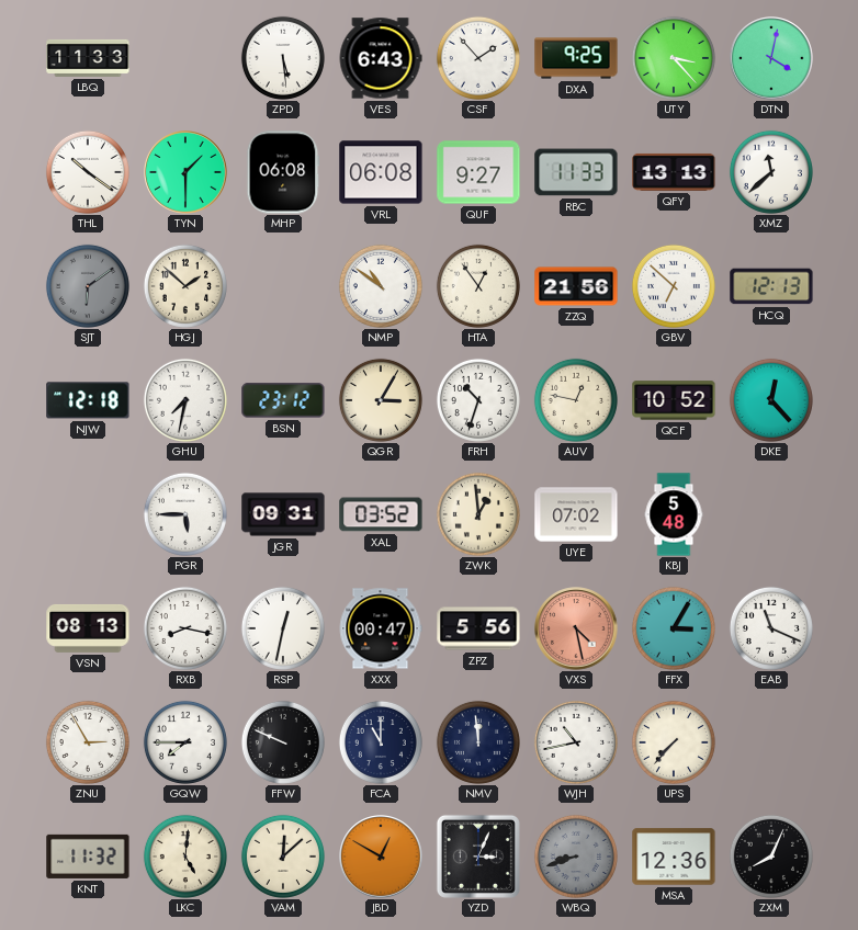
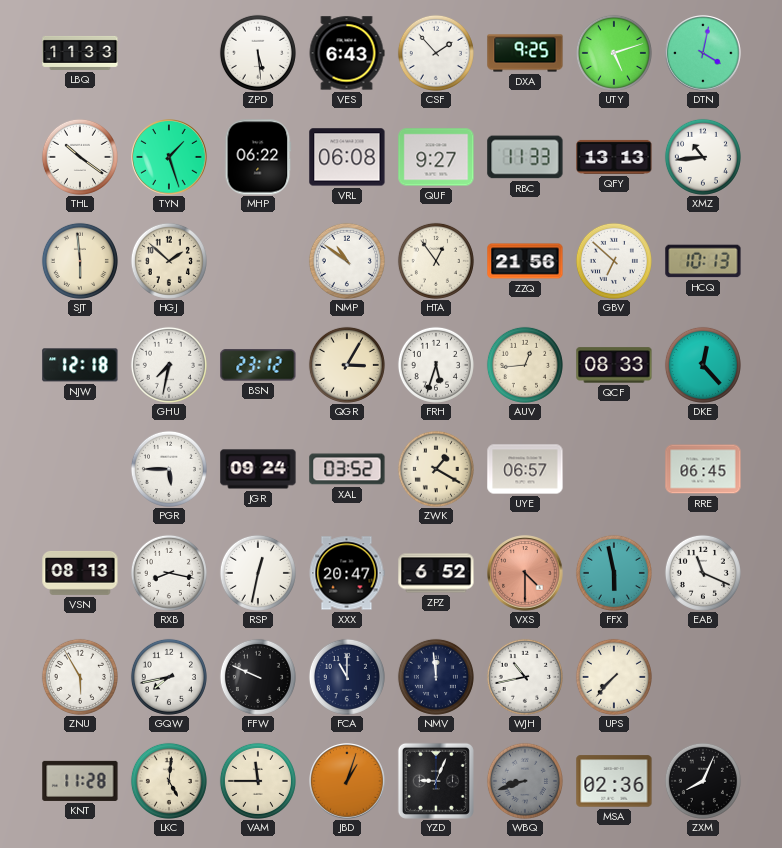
UTY: 3:23 -> 5:12 (614, 53)
TYN: 1:30 -> 1:27 (169, 157)
MHP: 06:08 -> 06:22 (258, 157)
XMZ: 11:38 -> 10:44 (703, 157)
SJT: 6:09 -> 5:59 (80, 261)
SJT dial: grey -> cream (80, 261)
HCQ: 12:13 -> 10:13 (703, 261)
FRH: 10:33 -> 5:33 (436, 365)
AUV: 12:47 -> 12:44 (525, 365)
QCF: 10:52 -> 08:33 (614, 365)
JGR: 09:31 -> 09:24 (258, 469)
ZWK: 12:59 -> 1:20 (436, 469)
UYE: 07:02 -> 06:57 (525, 469)
KBJ: 5:48 -> none (674, 514)
RRE: none -> 06:45 (703, 469)
XXX: 00:47 -> 20:47 (347, 573)
ZPZ: 5:56 -> 6:52 (436, 573)
VXS: 4:28 -> 4:30 (525, 573)
FFX: 3:05 -> 5:58 (614, 573)
ZNU: 2:55 -> 5:55 (80, 677)
GQW: 7:45 -> 7:43 (169, 677)
KNT: 11:32 -> 11:28 (80, 781)
VAM: 12:08 -> 11:45 (258, 781)
JBD: 12:50 -> 1:03 (347, 781)
YZD: 3:04 -> 9:04 (436, 781)
MSA: 12:36 -> 02:36 (614, 781)
